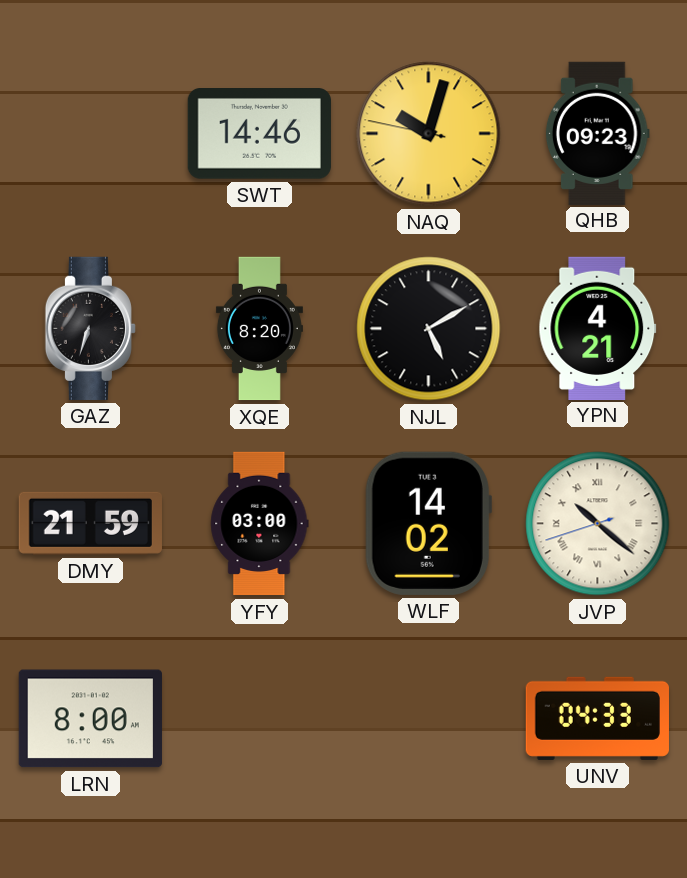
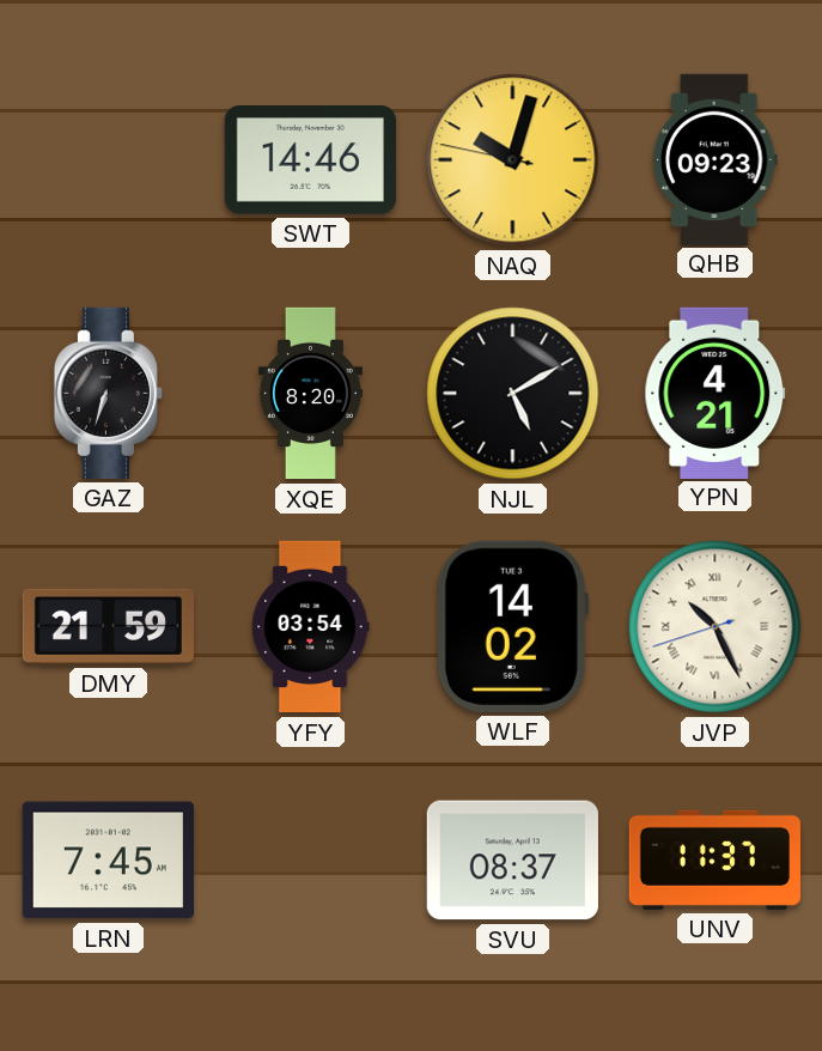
YFY: 03:00 -> 03:54 (311, 627)
JVP: 10:21 -> 10:25 (716, 627)
LRN: 8:00 -> 7:45 (108, 861)
SVU: none -> 08:37 (512, 861)
UNV: 04:33 -> 11:37 (714, 859)
